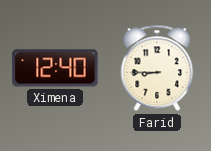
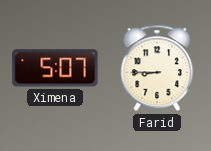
Ximena: 12:40 -> 5:07 (55, 68)
